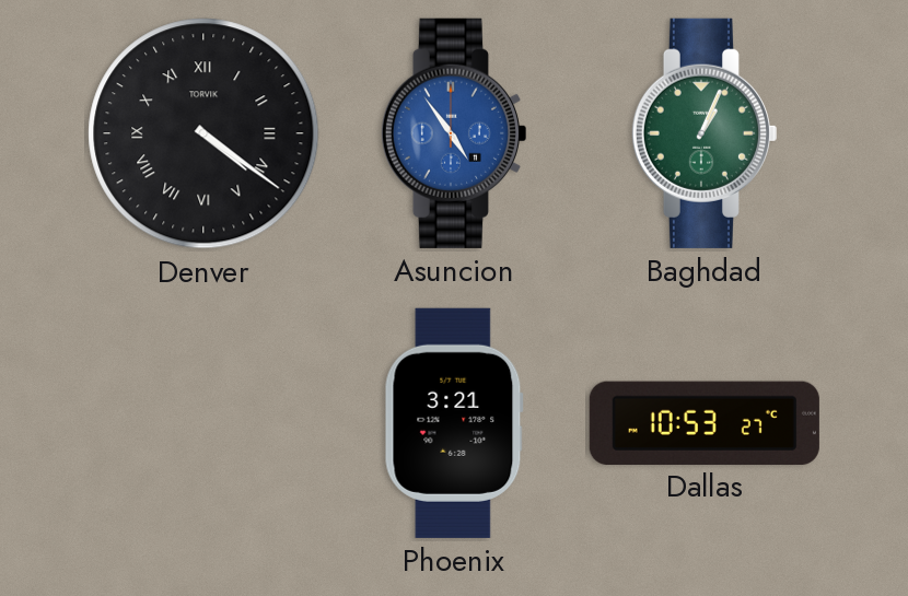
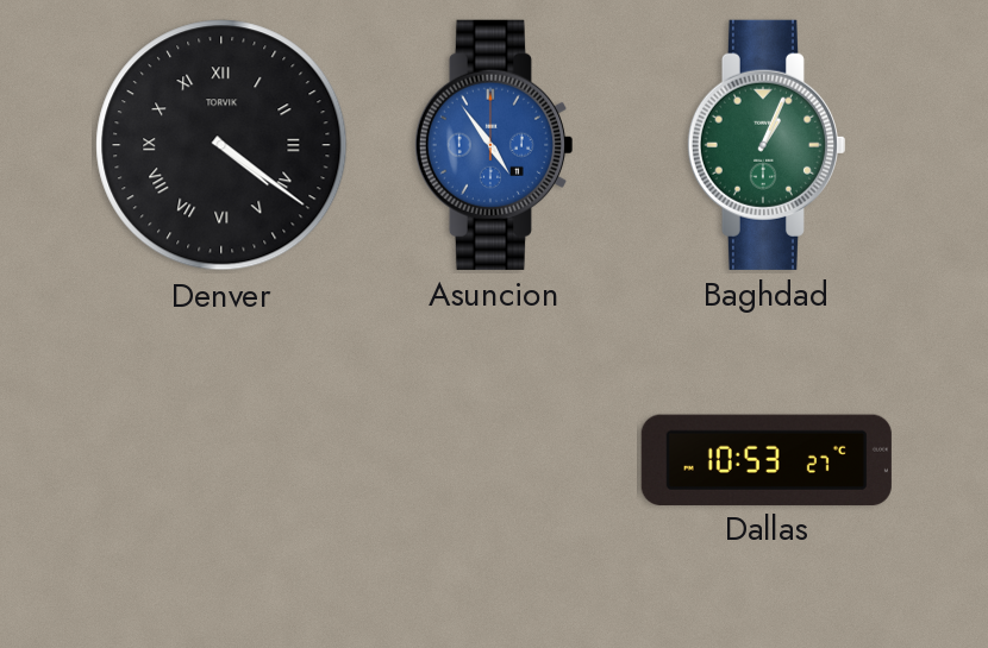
Phoenix: 3:21 -> none (454, 423)
